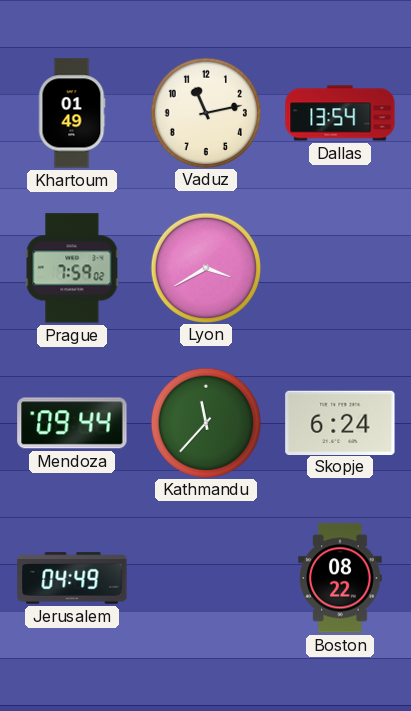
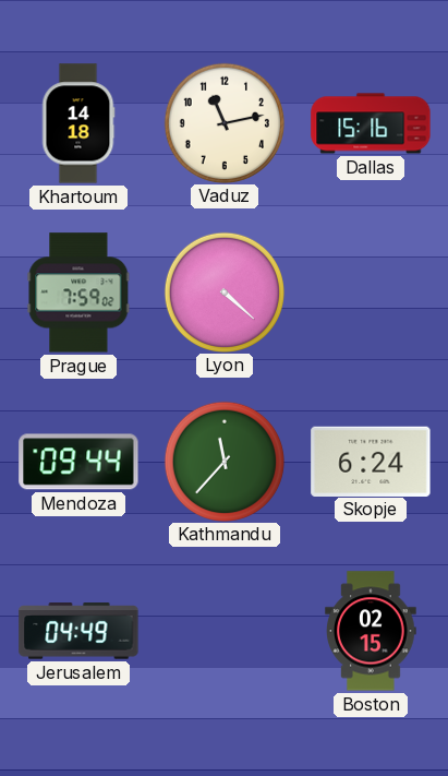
Khartoum: 01:49 -> 14:18 (78, 123)
Dallas: 13:54 -> 15:16 (371, 123)
Lyon: 3:40 -> 4:22 (223, 291)
Boston: 08:22 -> 02:15 (371, 631)
